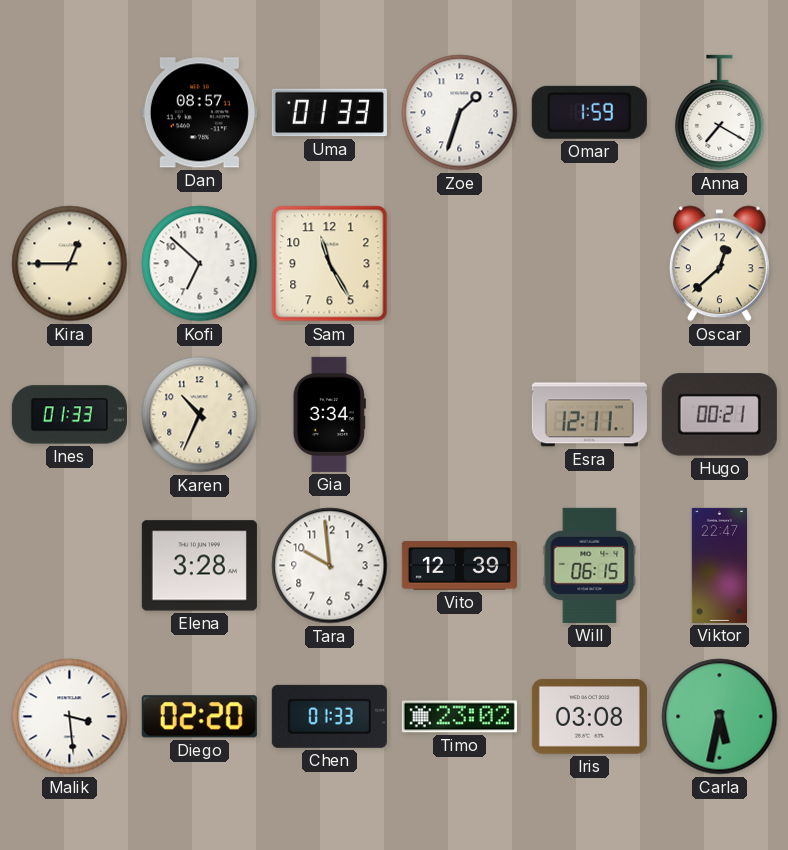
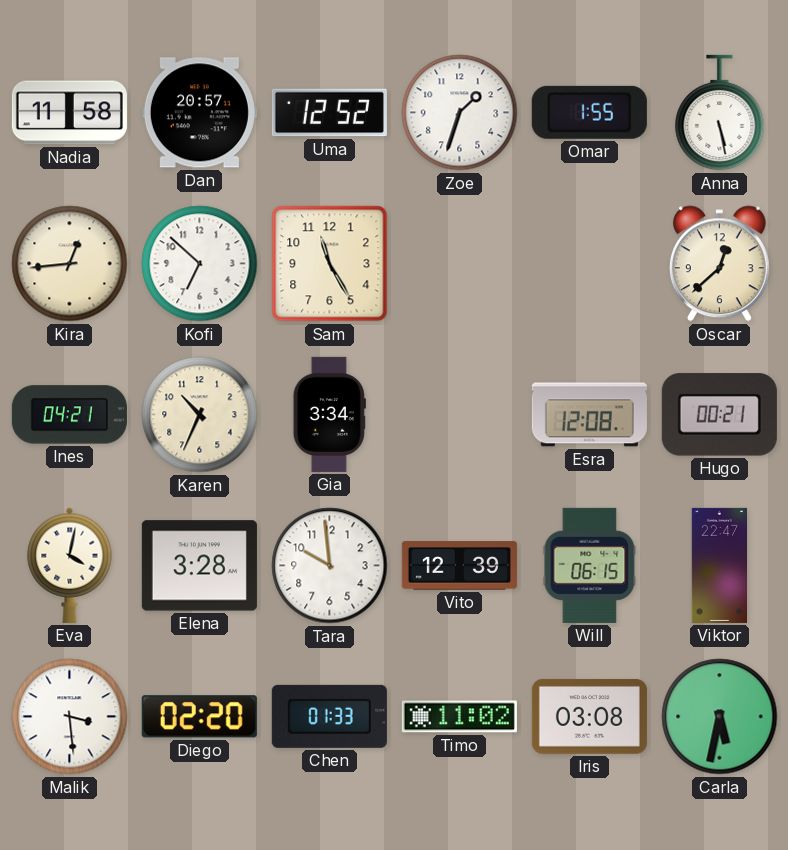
Nadia: none -> 11:58 (69, 113)
Dan: 08:57 -> 20:57 (199, 113)
Uma: 01:33 -> 12:52 (329, 113)
Omar: 1:59 -> 1:55 (589, 112)
Anna: 7:20 -> 5:28 (720, 113)
Kira: 12:45 -> 12:44 (70, 264)
Ines: 01:33 -> 04:21 (69, 415)
Esra: 12:11 -> 12:08 (589, 415)
Eva: none -> 4:02 (70, 565)
Timo: 23:02 -> 11:02 (459, 717)
